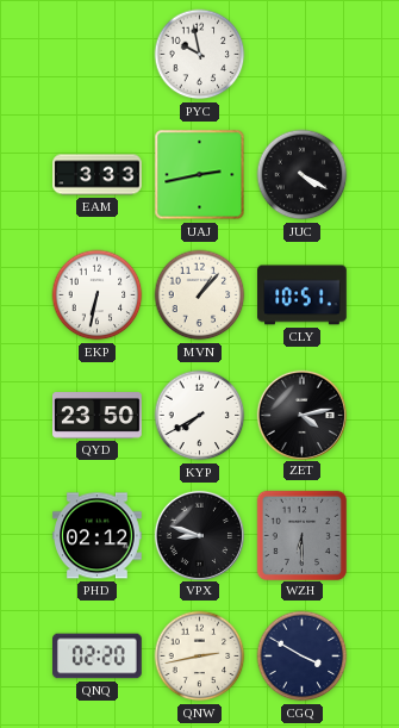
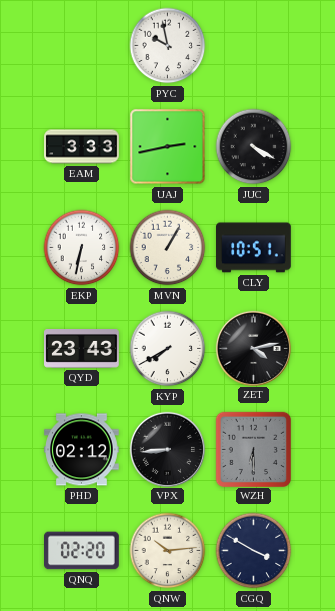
MVN: 1:07 -> 1:05 (168, 248)
QYD: 23:50 -> 23:43 (82, 349)
VPX: 8:48 -> 8:44 (167, 449)
QNW: 2:43 -> 10:14 (168, 551)
